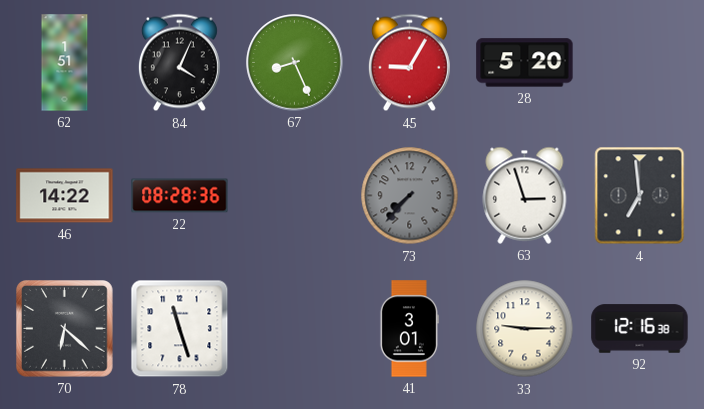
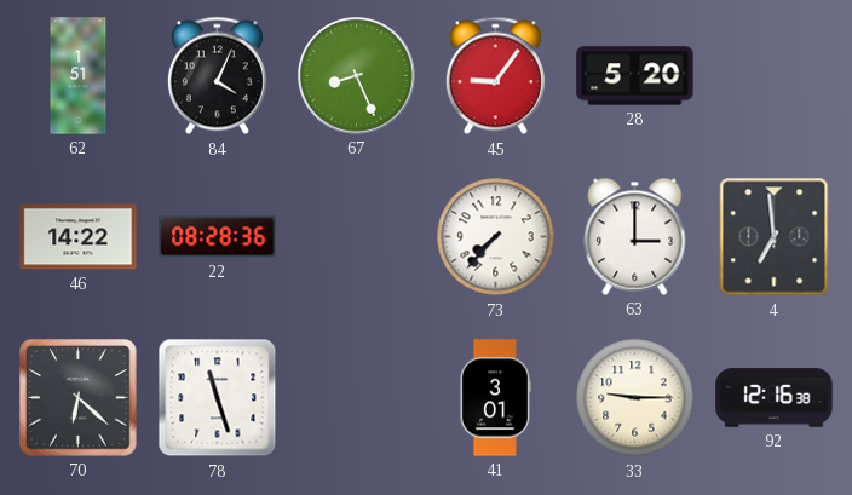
45: 9:05 -> 9:06 (495, 76)
73 dial: grey -> white (496, 237)
63: 2:57 -> 3:00 (635, 236)
